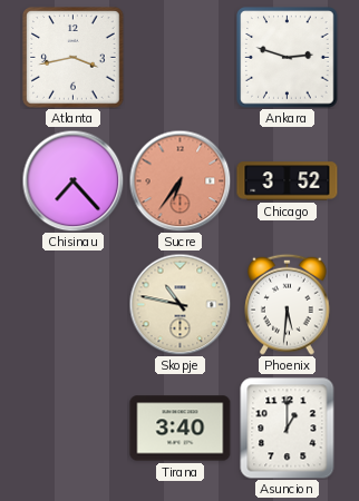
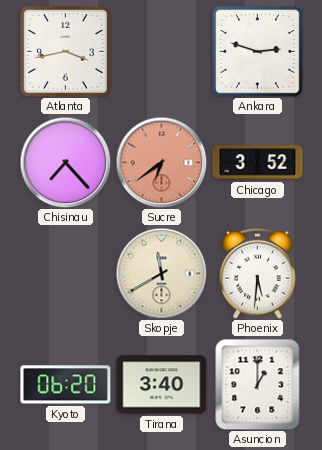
Sucre: 6:36 -> 6:39 (161, 162)
Skopje: 10:47 -> 11:40 (161, 273)
Kyoto: none -> 06:20 (66, 385)
